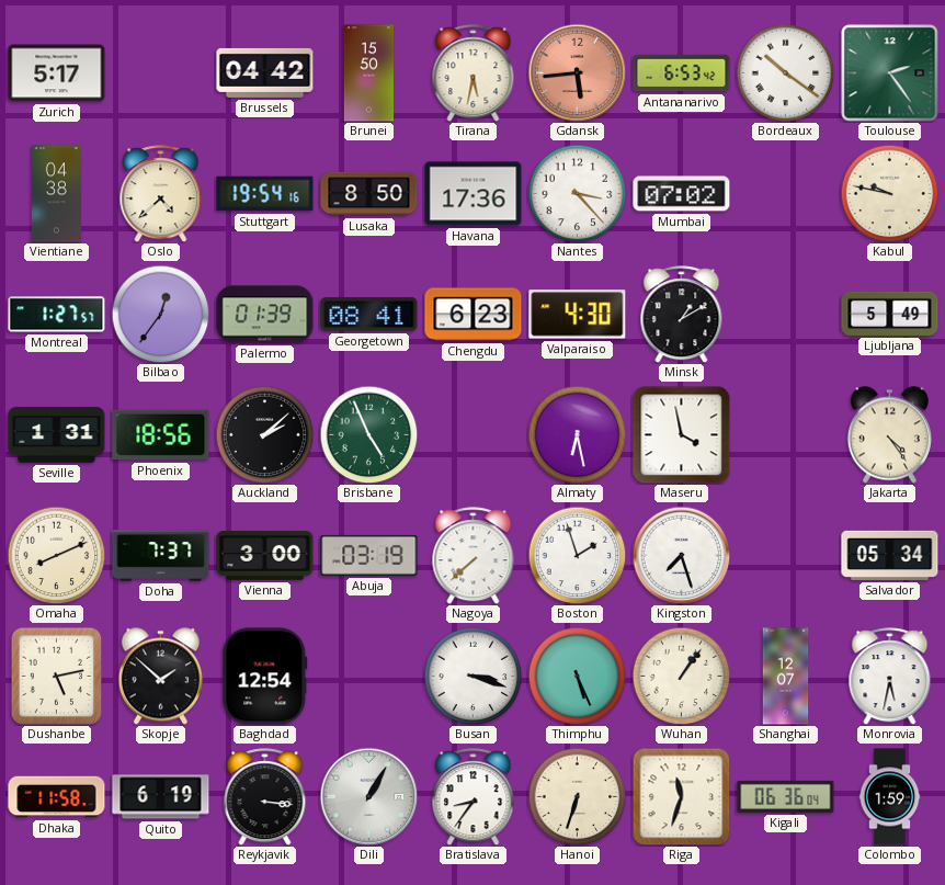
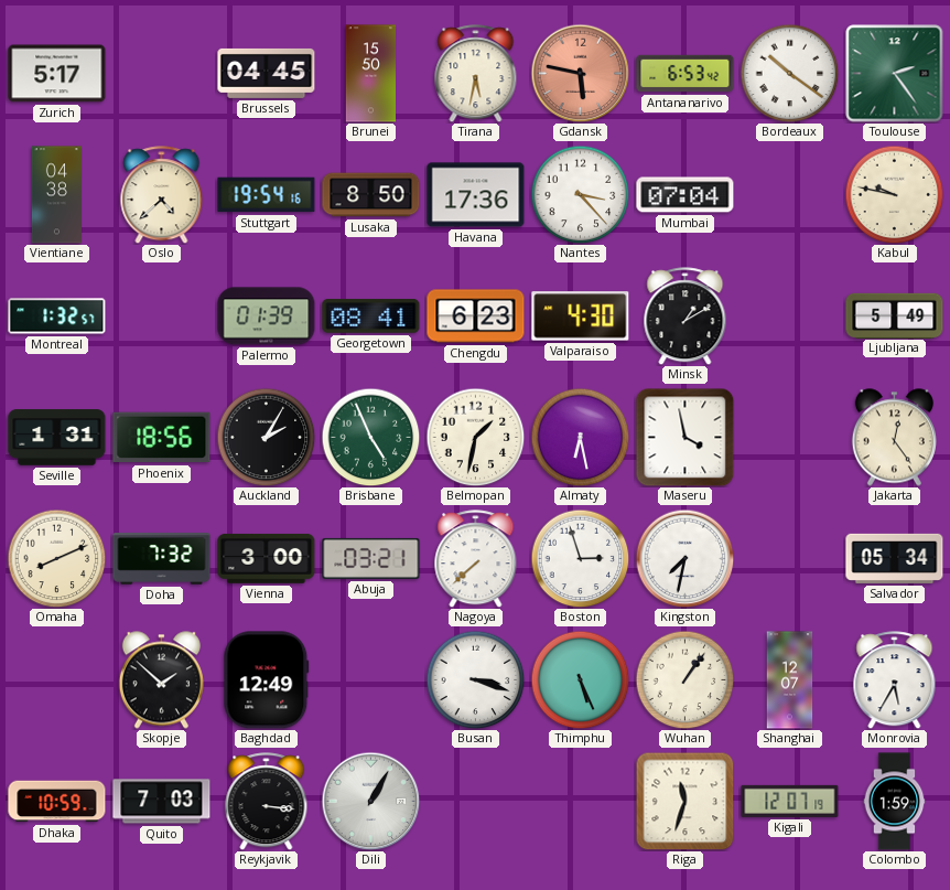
Brussels: 04:42 -> 04:45 (267, 73)
Gdansk: 5:44 -> 5:47 (580, 73)
Mumbai: 07:02 -> 07:04 (685, 195)
Montreal: 1:27 -> 1:32 (57, 317)
Bilbao: 12:36 -> none (160, 314)
Auckland: 2:08 -> 2:05 (266, 437)
Belmopan: none -> 1:32 (475, 437)
Jakarta: 4:24 -> 12:24 (894, 438)
Doha: 7:37 -> 7:32 (162, 559)
Abuja: 03:19 -> 03:21 (371, 558)
Boston: 1:57 -> 2:57 (580, 558)
Kingston: 7:27 -> 7:32 (684, 558)
Dushanbe: 5:13 -> none (56, 676)
Baghdad: 12:54 -> 12:49 (267, 680)
Monrovia: 5:32 -> 5:35 (895, 680)
Dhaka: 11:58 -> 10:59 (57, 802)
Quito: 6:19 -> 7:03 (162, 802)
Bratislava: 8:36 -> none (474, 797)
Hanoi: 6:33 -> none (577, 796)
Kigali: 06:36 -> 12:07 (790, 801)
